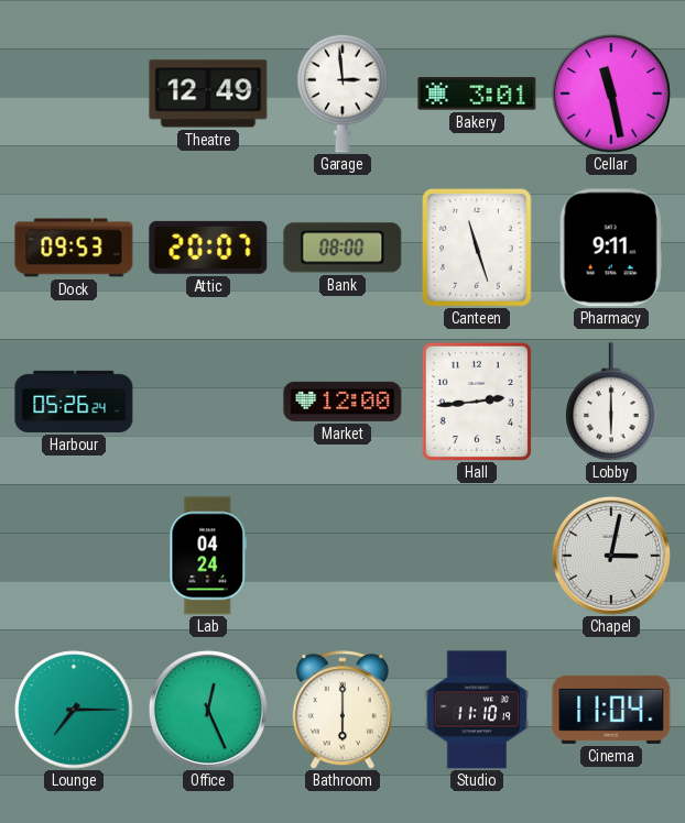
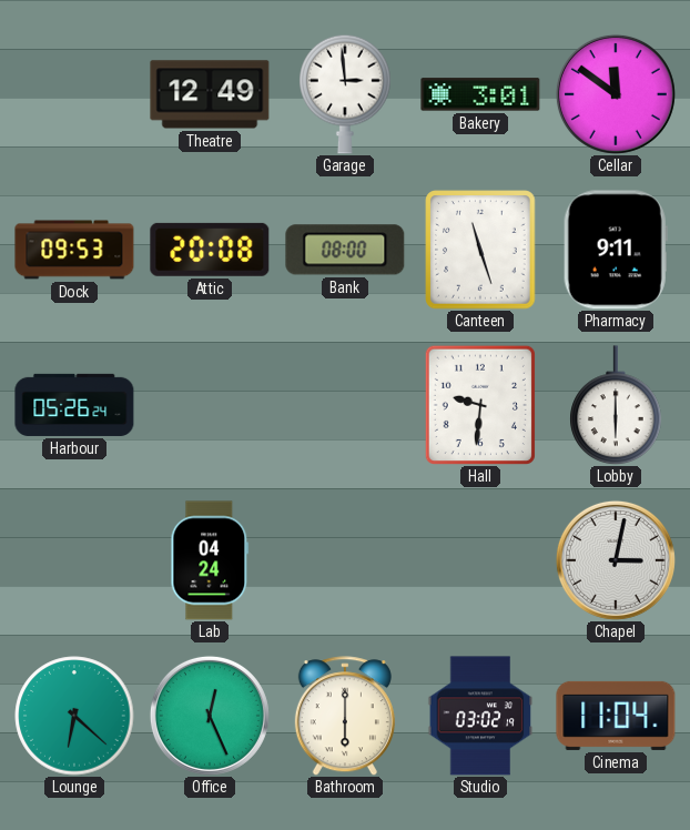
Cellar: 11:28 -> 11:51 (616, 94)
Attic: 20:07 -> 20:08 (210, 250)
Market: 12:00 -> none (342, 402)
Hall: 2:44 -> 9:31 (480, 405)
Lounge: 7:15 -> 6:22 (74, 716)
Studio: 11:10 -> 03:02 (480, 716)
